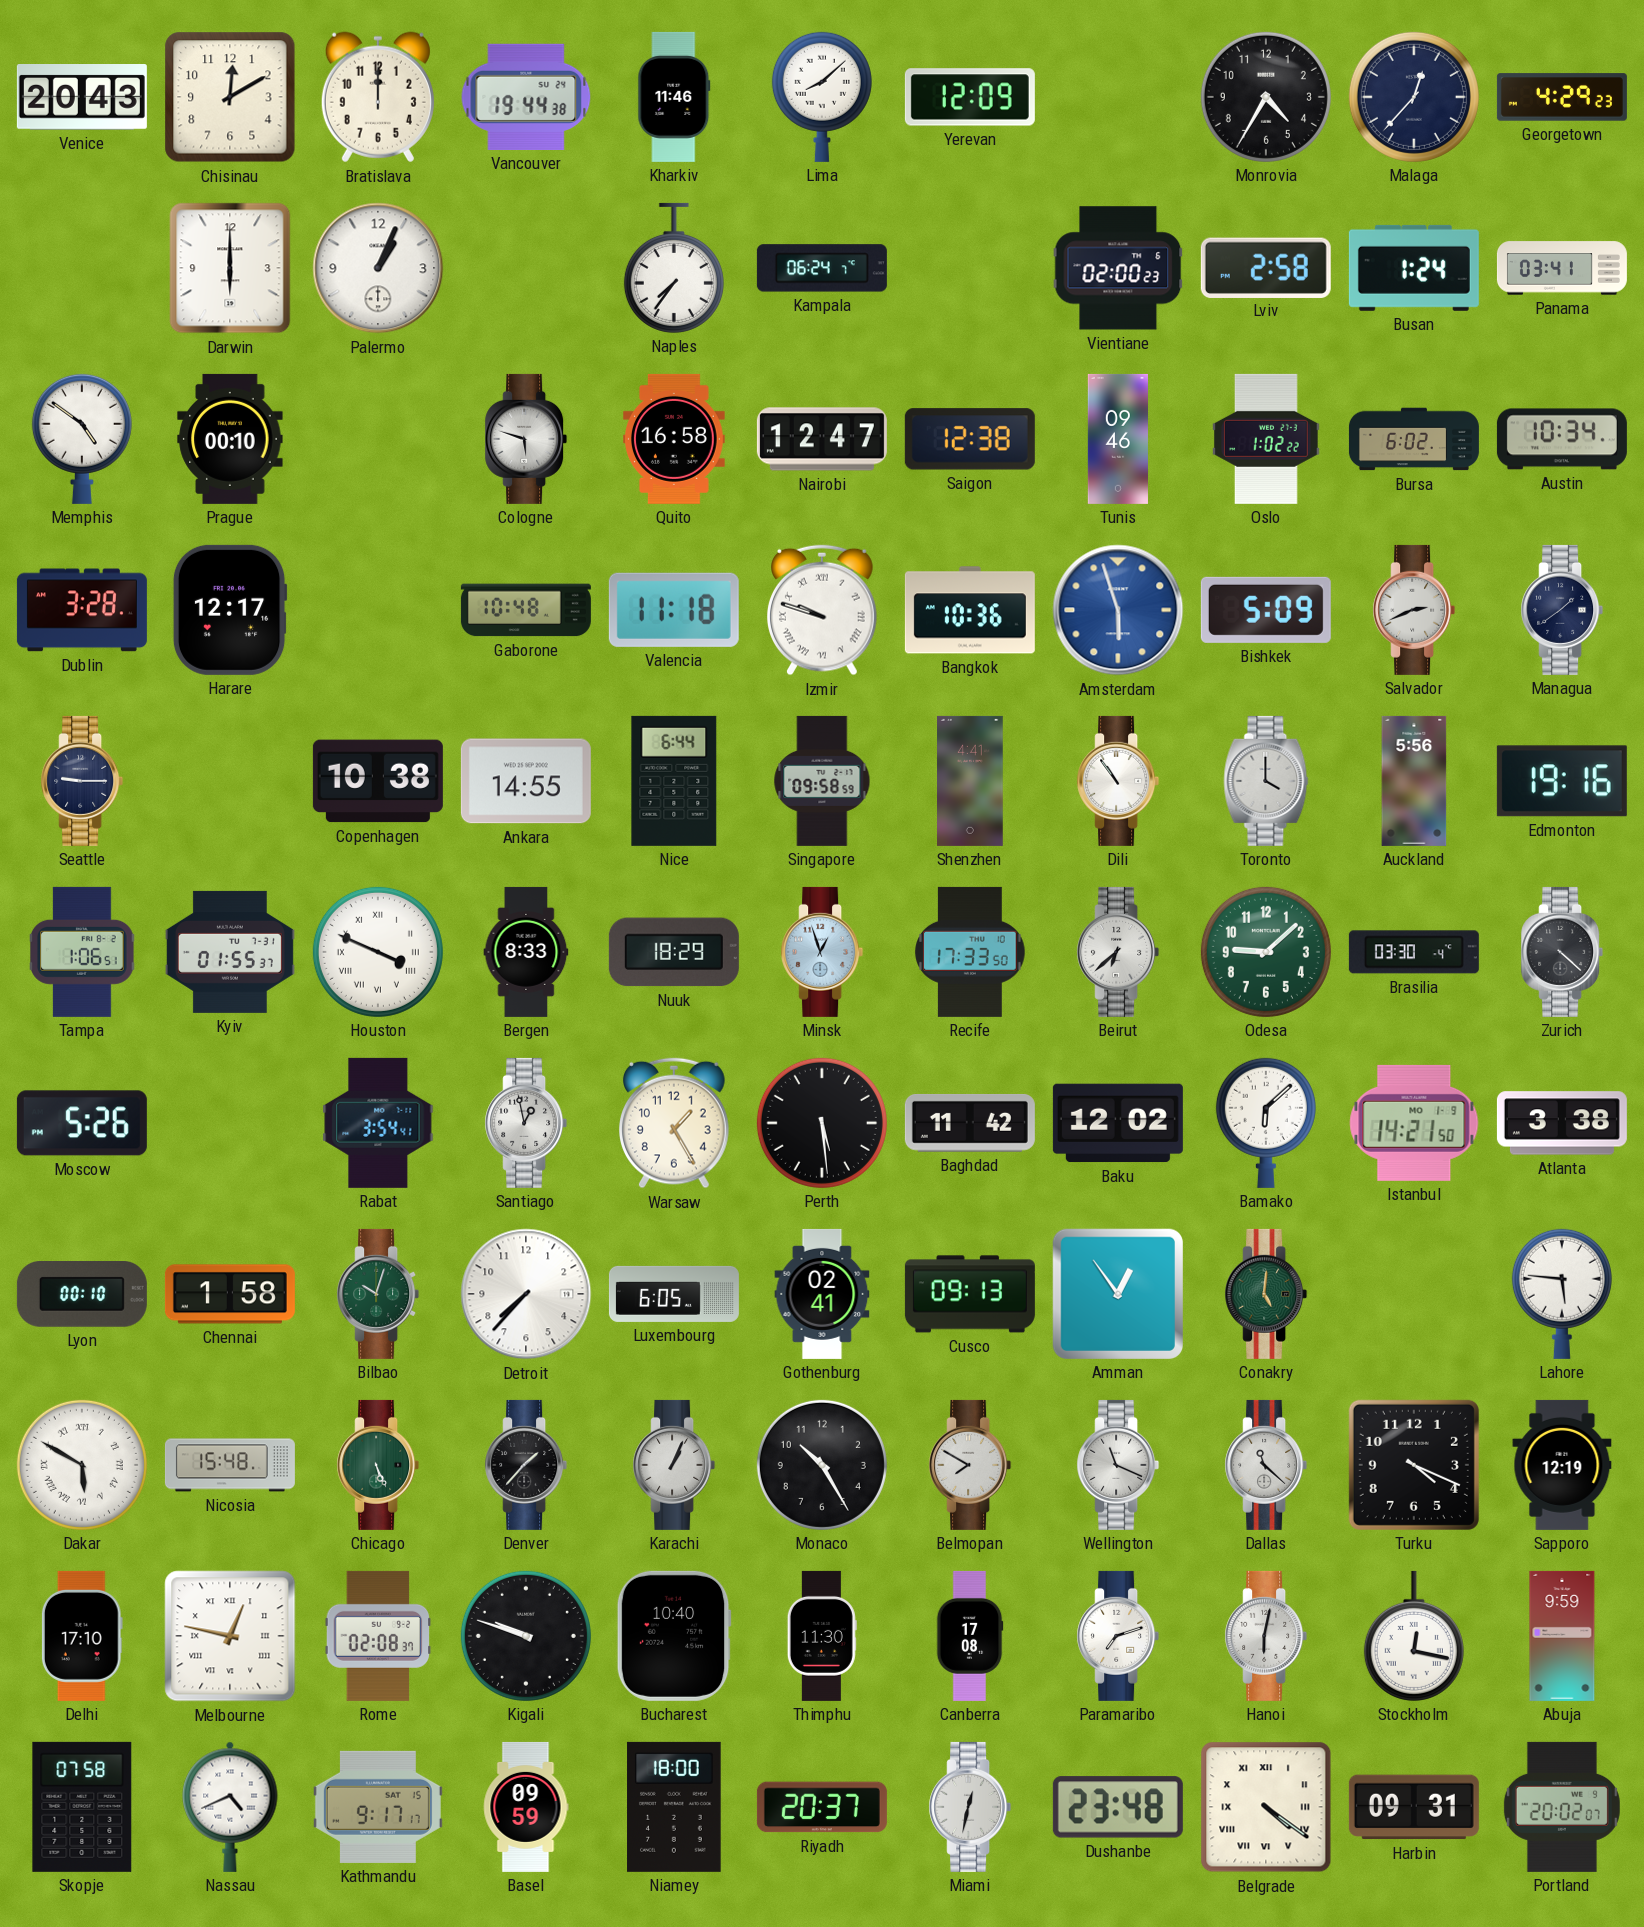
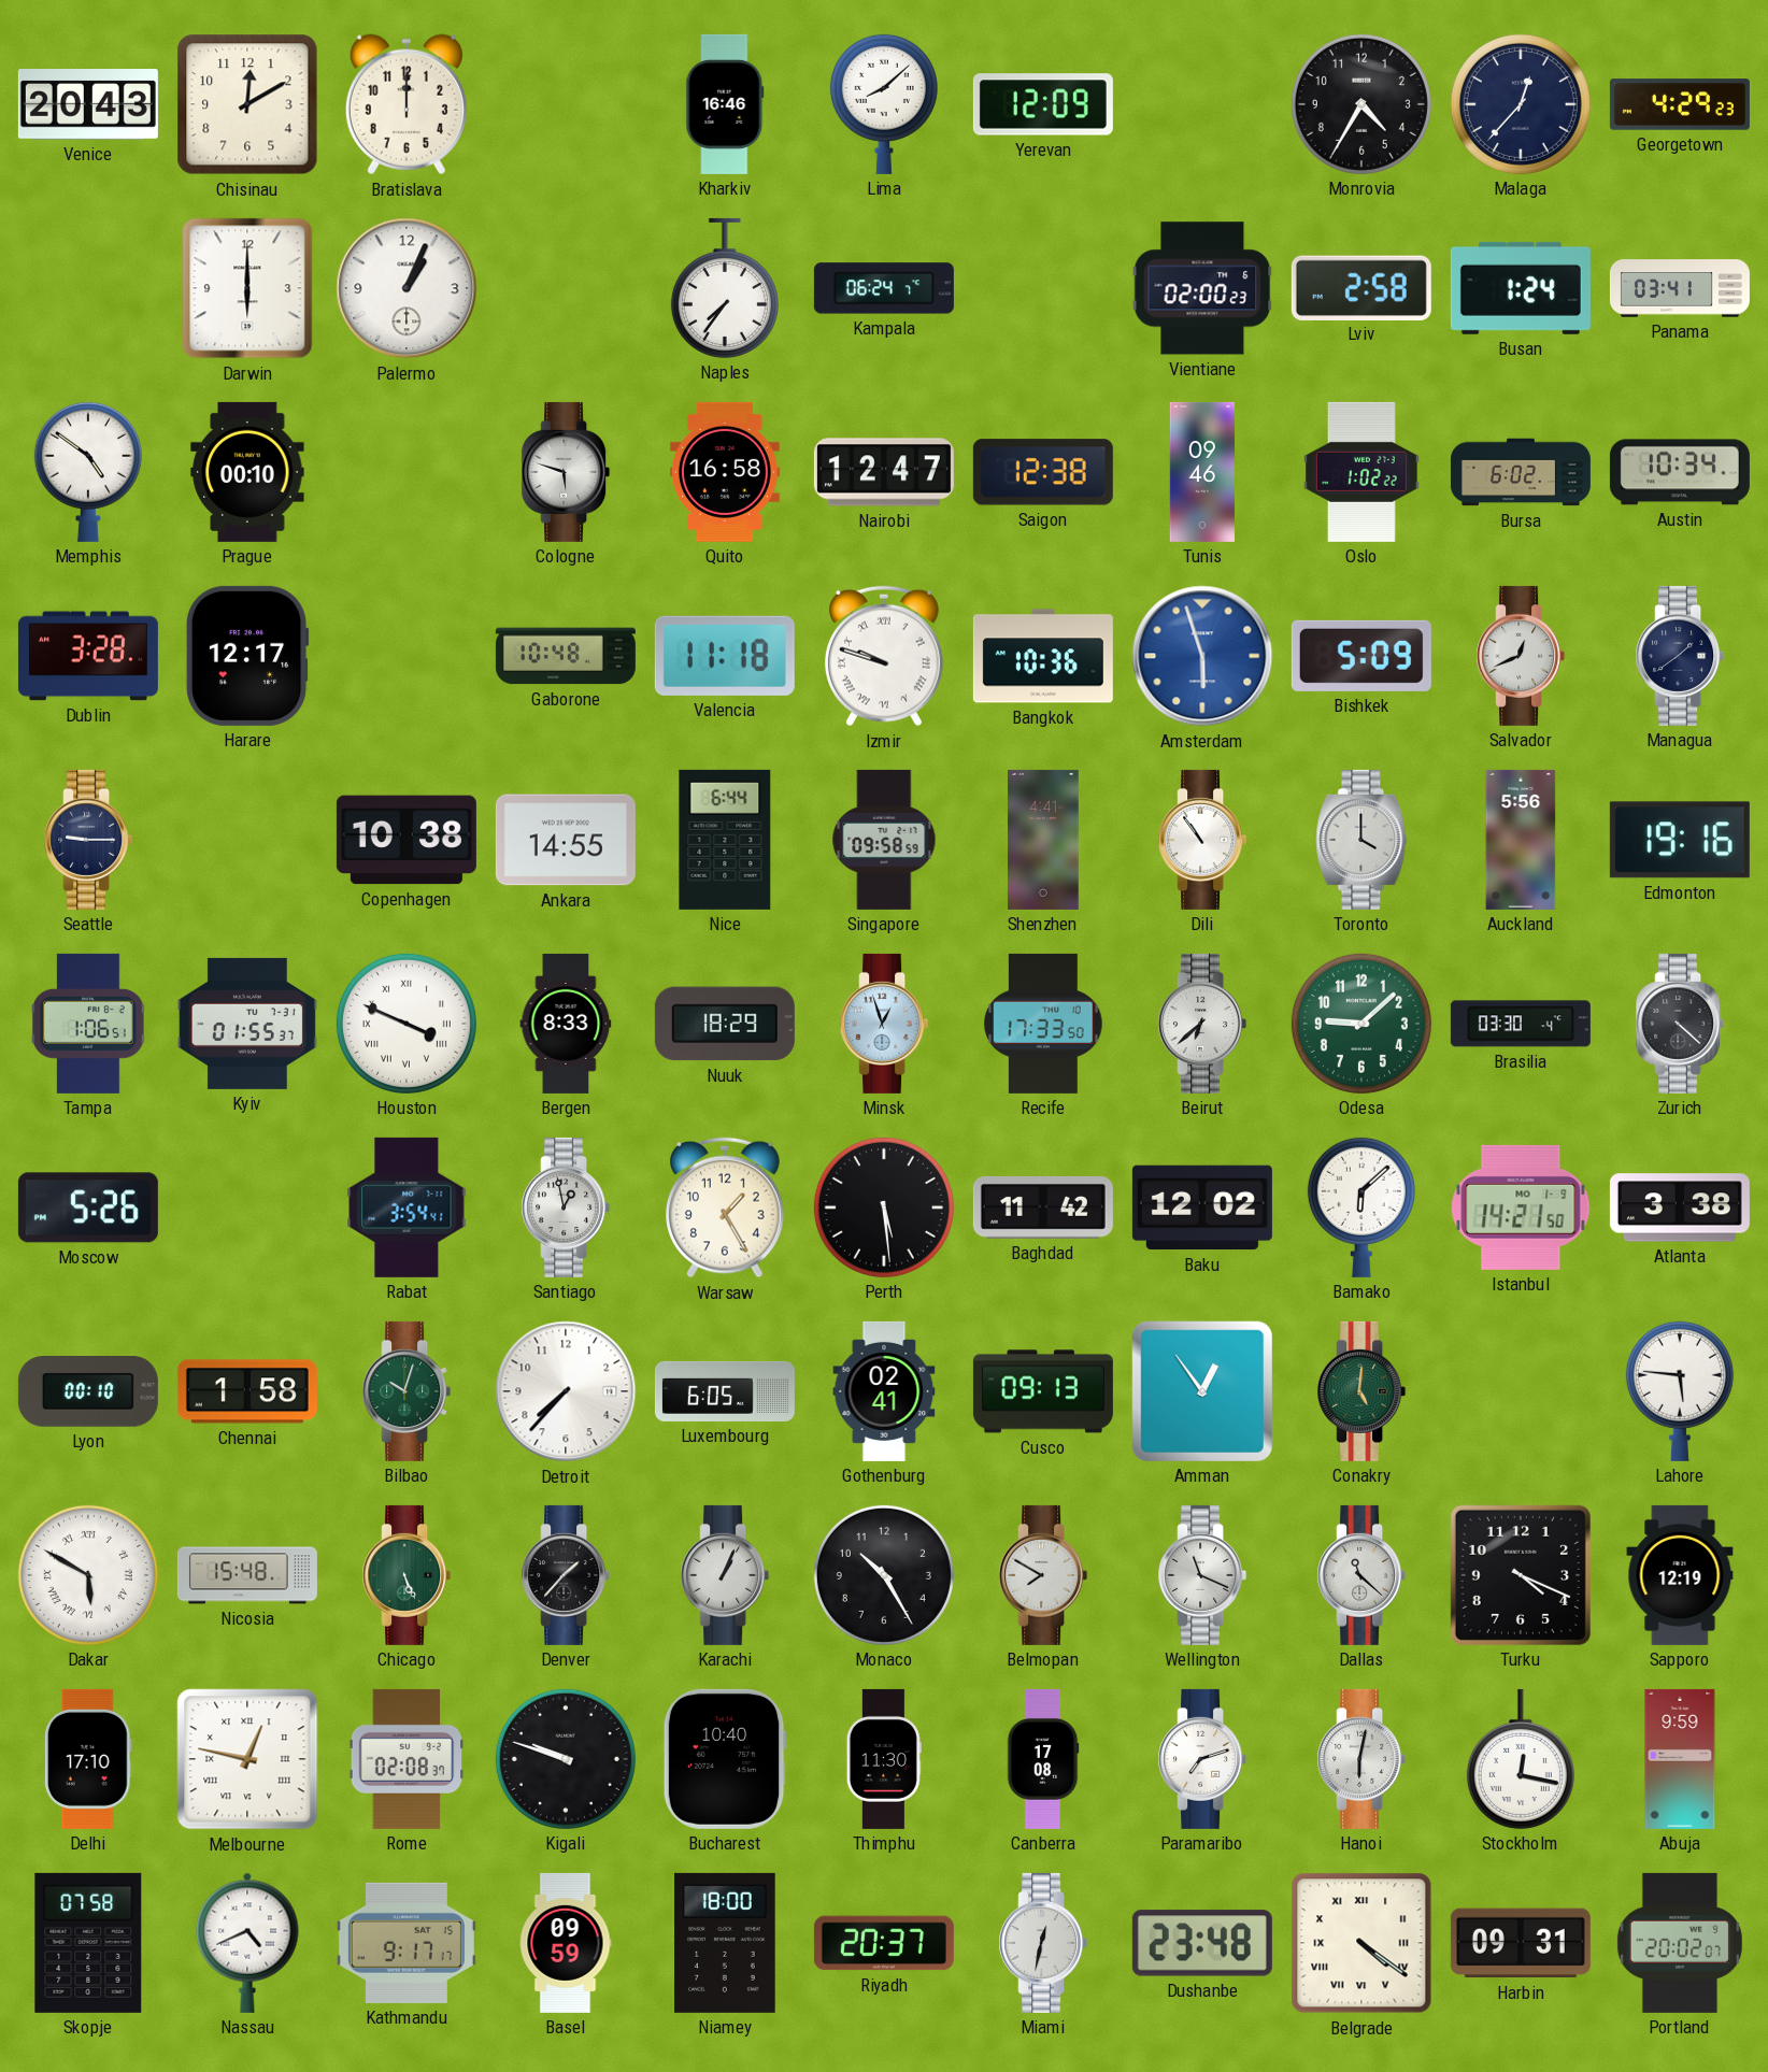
Vancouver: 19:44 -> none (526, 97)
Kharkiv: 11:46 -> 16:46 (725, 104)
Salvador: 2:41 -> 12:41 (1521, 656)
